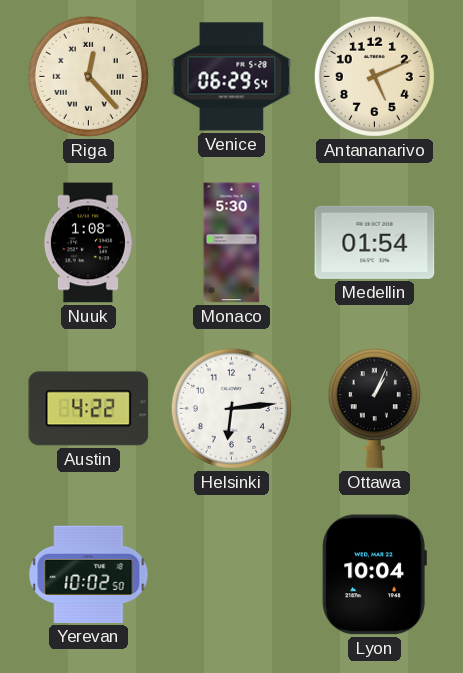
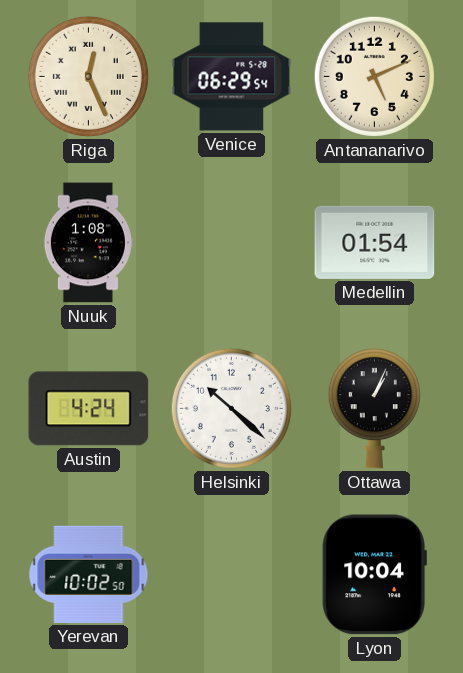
Riga: 12:23 -> 12:26 (88, 76)
Monaco: 5:30 -> none (232, 243)
Austin: 4:22 -> 4:24 (89, 409)
Helsinki: 6:14 -> 10:22 (231, 408)
